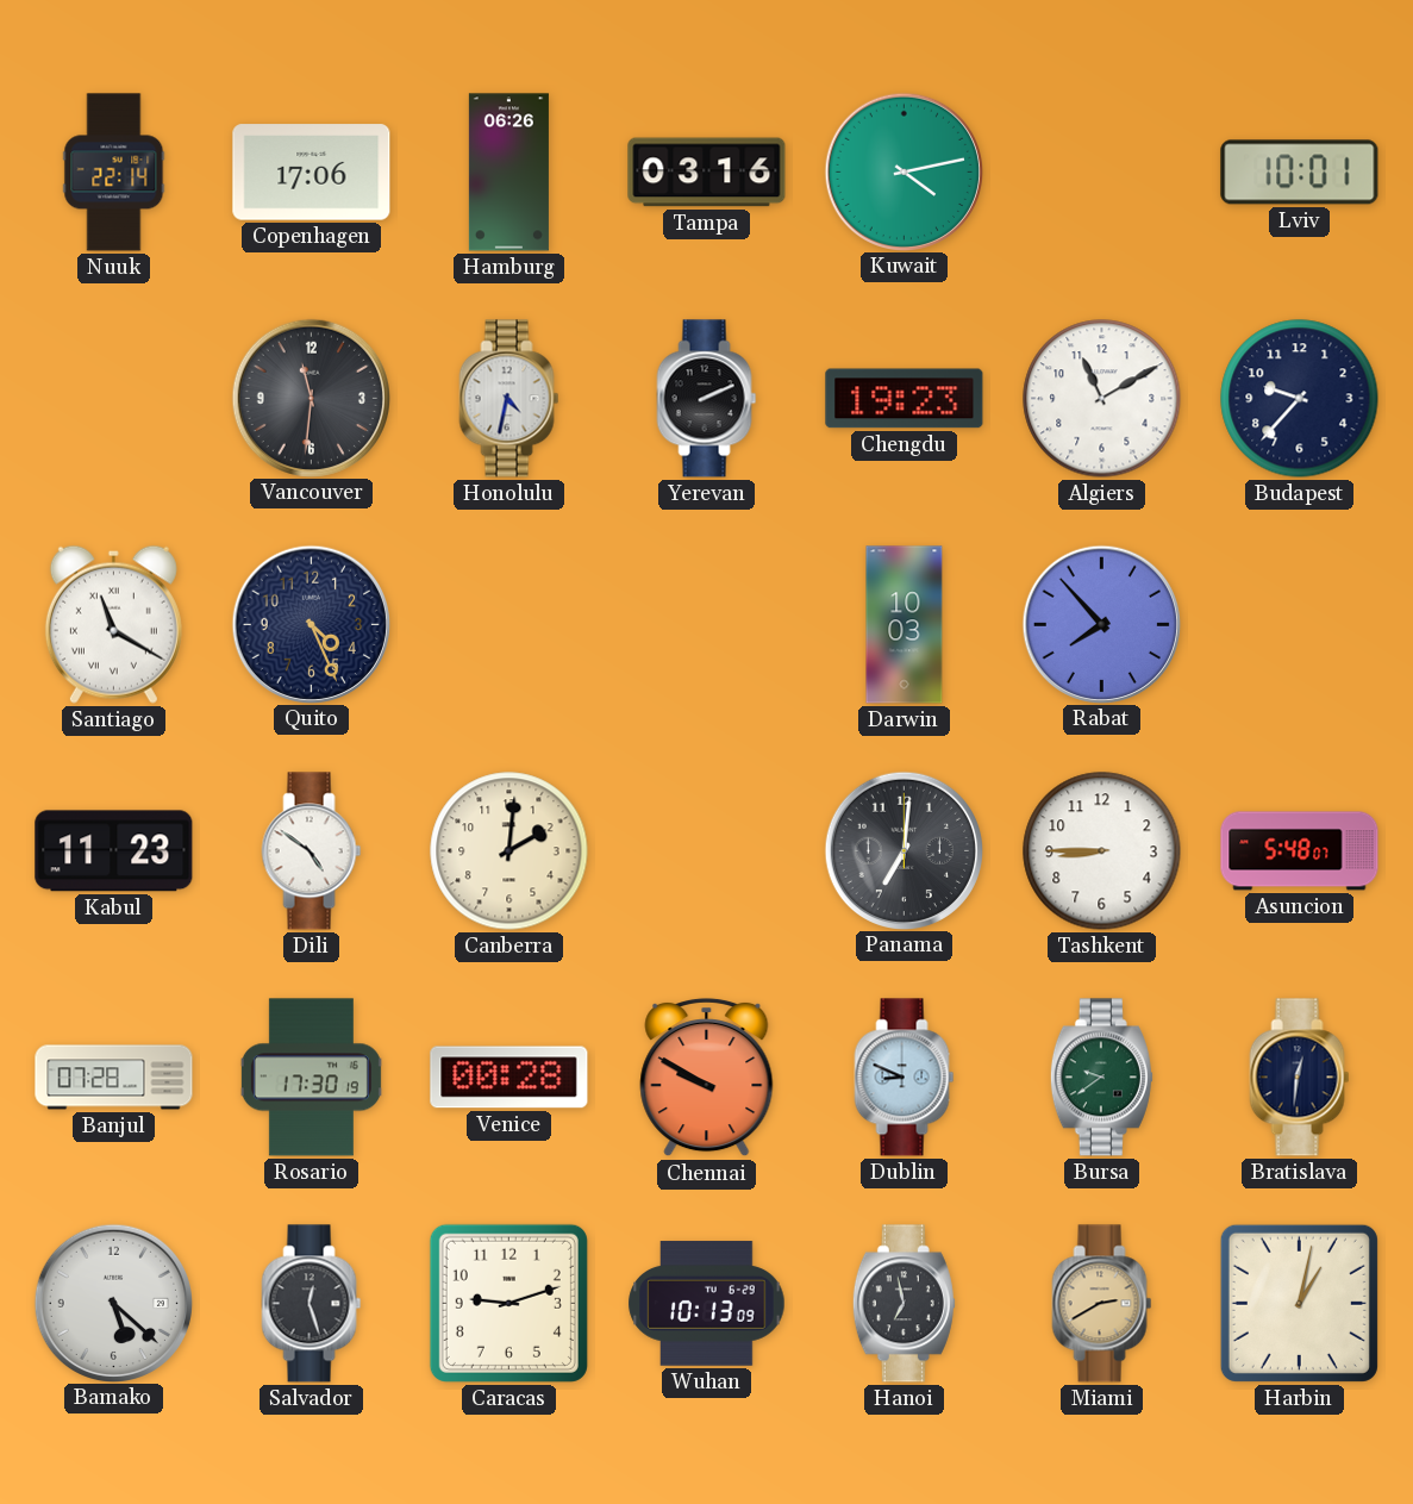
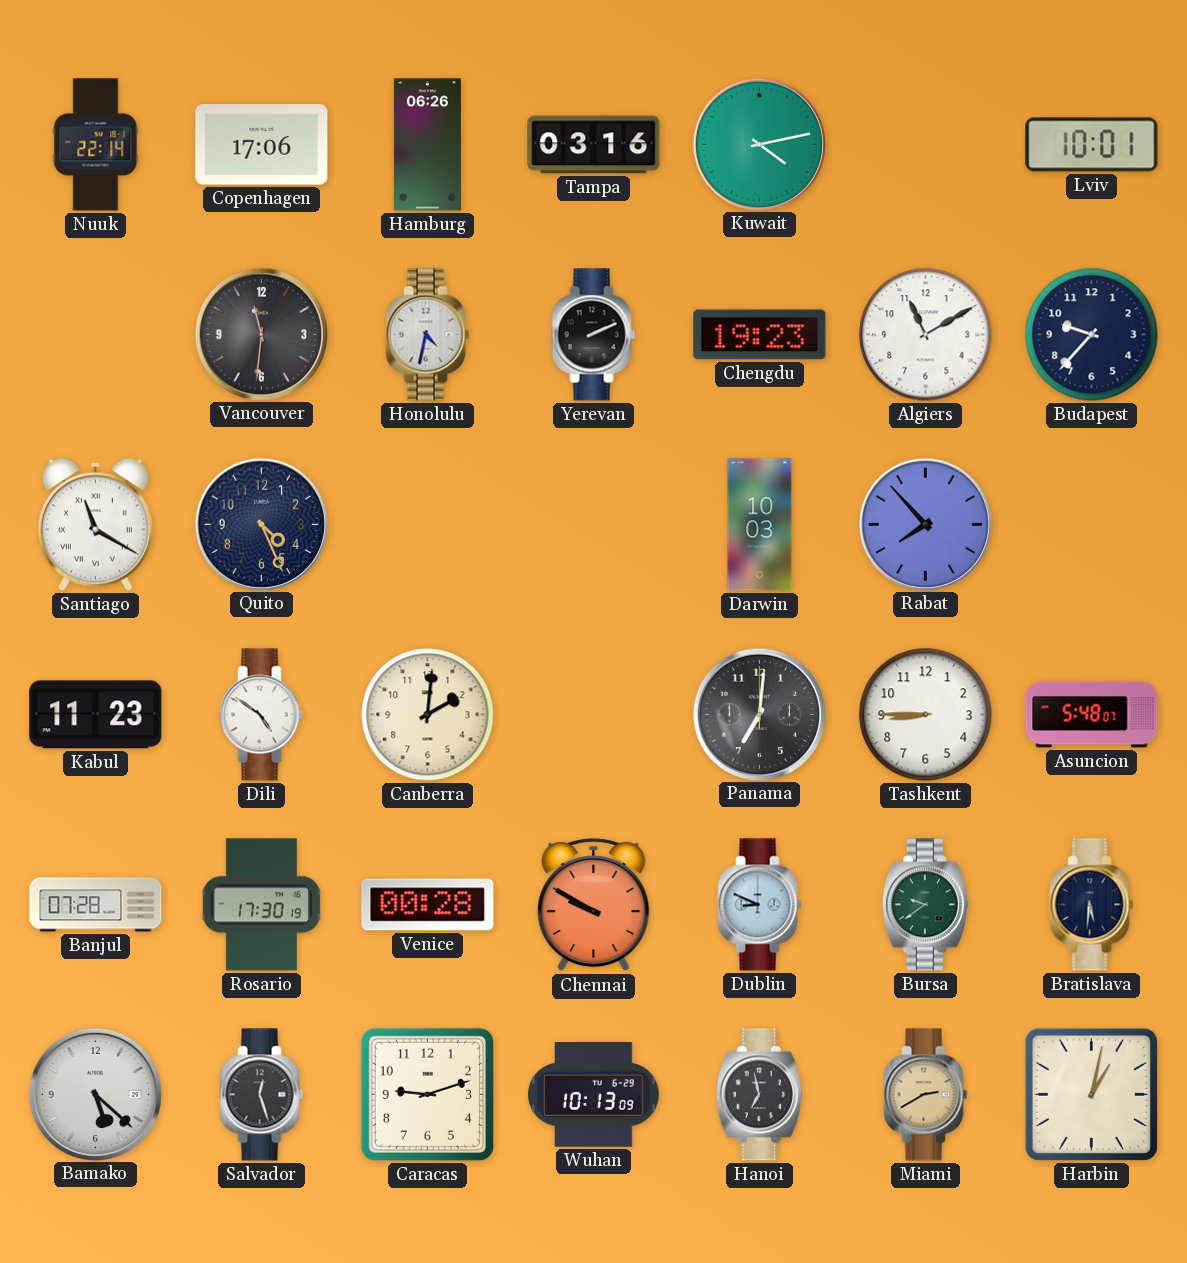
Bratislava: 12:31 -> 5:31 (1092, 905)
